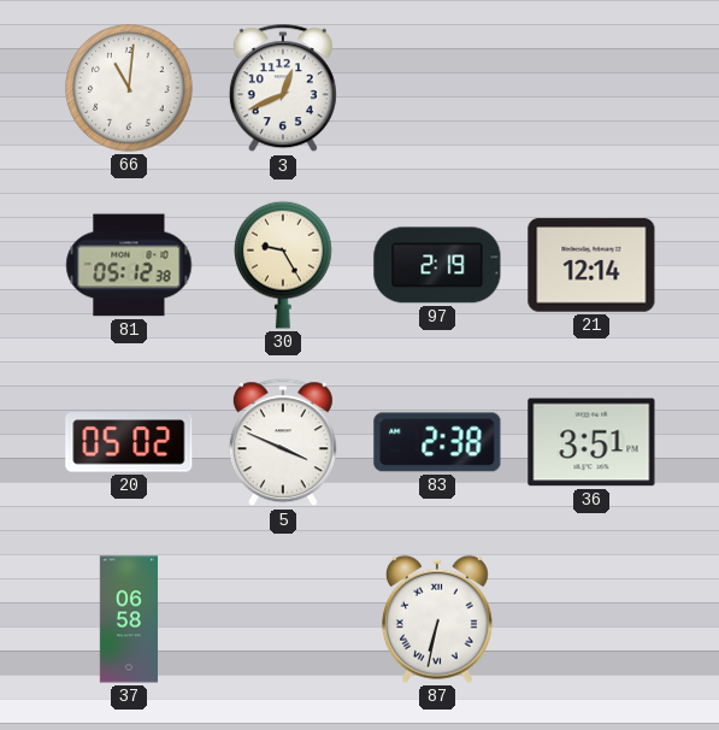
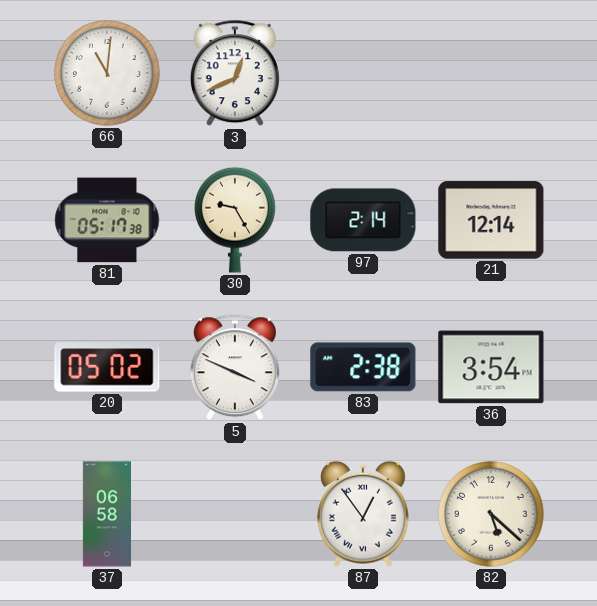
81: 05:12 -> 05:17 (107, 220)
97: 2:19 -> 2:14 (363, 220)
36: 3:51 -> 3:54 (491, 367)
87: 6:32 -> 12:54 (363, 514)
82: none -> 5:22 (491, 514)
